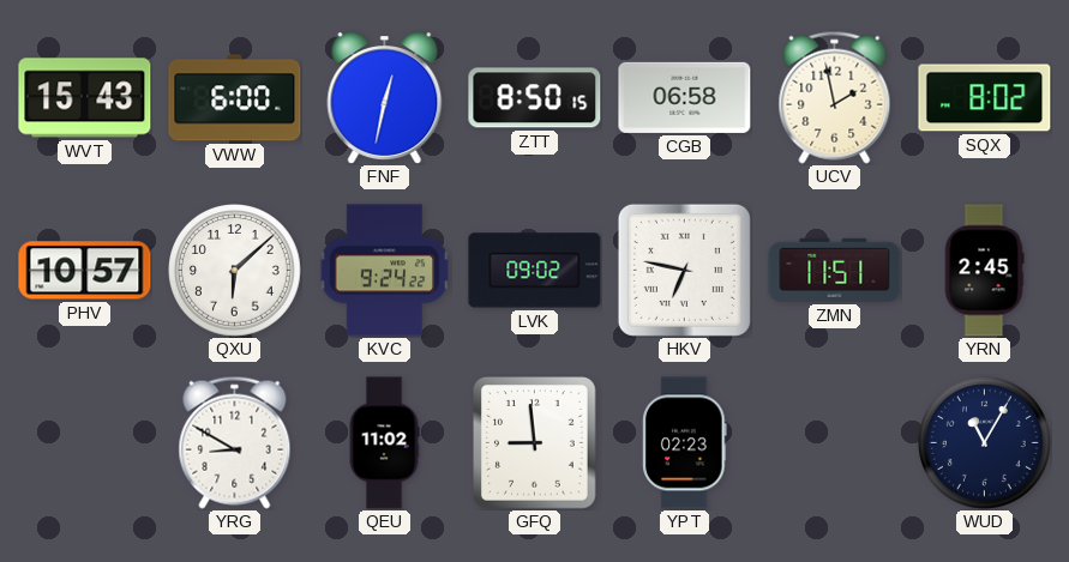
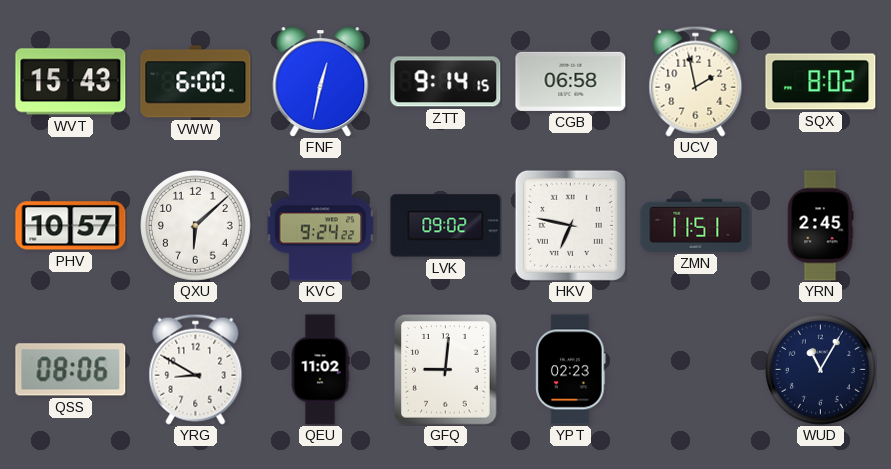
ZTT: 8:50 -> 9:14 (446, 82)
QSS: none -> 08:06 (71, 370)
GFQ: 8:59 -> 9:01 (446, 370)
